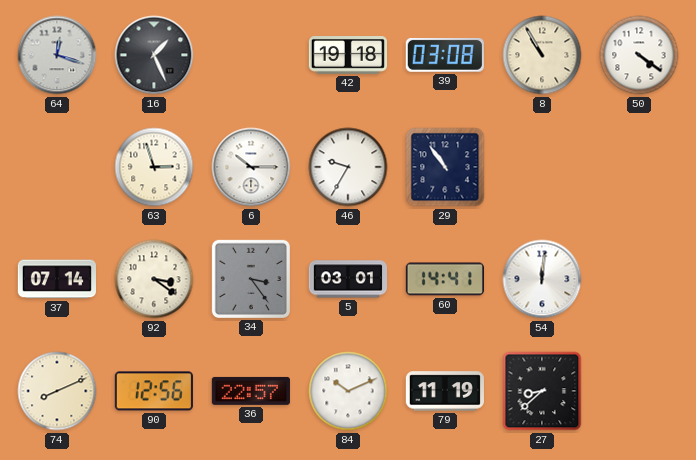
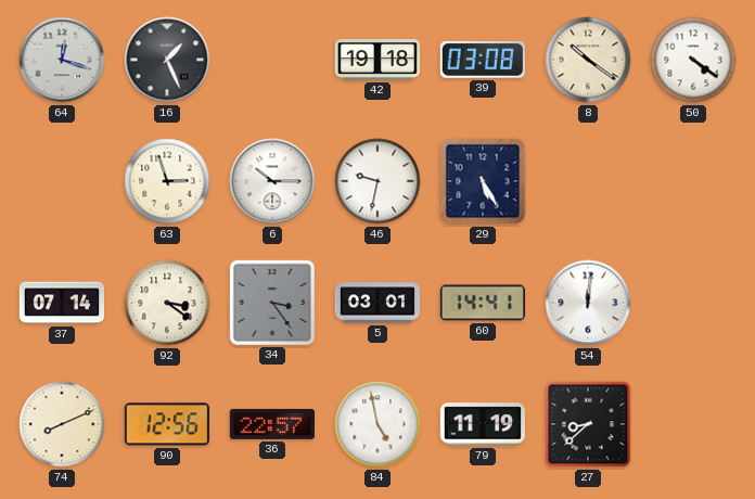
8: 10:55 -> 10:21 (588, 60)
46: 9:35 -> 9:32 (378, 181)
29: 10:54 -> 5:25 (483, 181)
84: 10:11 -> 4:58 (378, 424)
